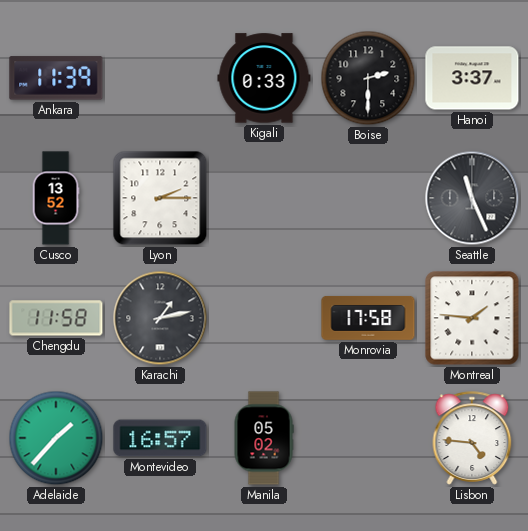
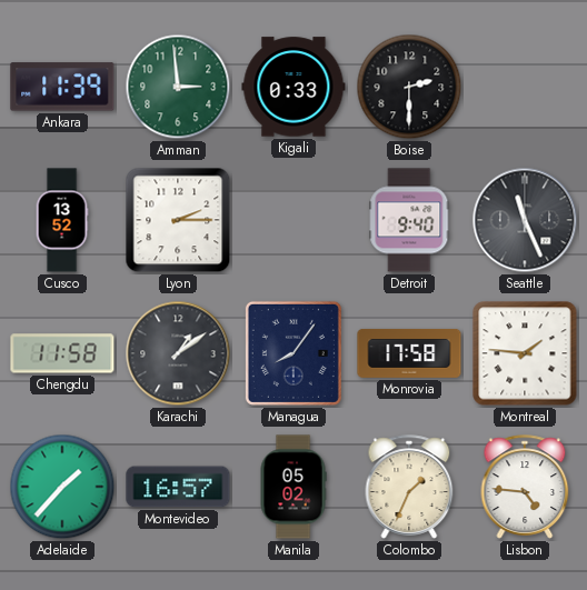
Amman: none -> 2:59 (178, 87)
Hanoi: 3:37 -> none (472, 78)
Detroit: none -> 9:40 (409, 220)
Karachi: 1:13 -> 1:09 (178, 353)
Managua: none -> 8:06 (293, 353)
Colombo: none -> 1:34 (409, 487)
